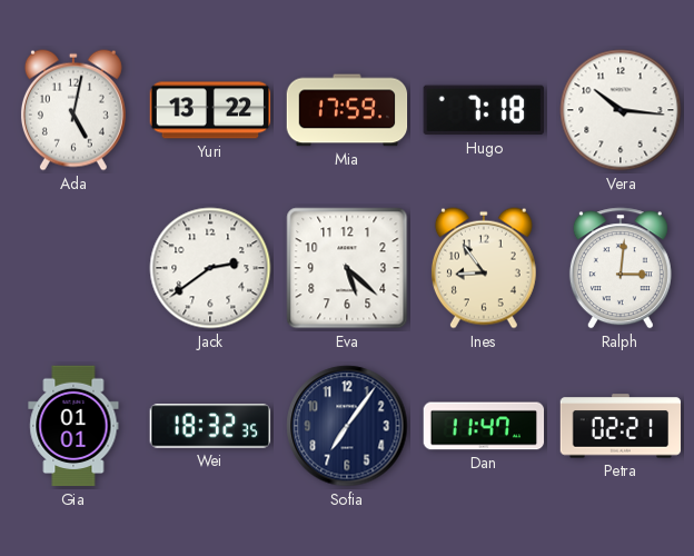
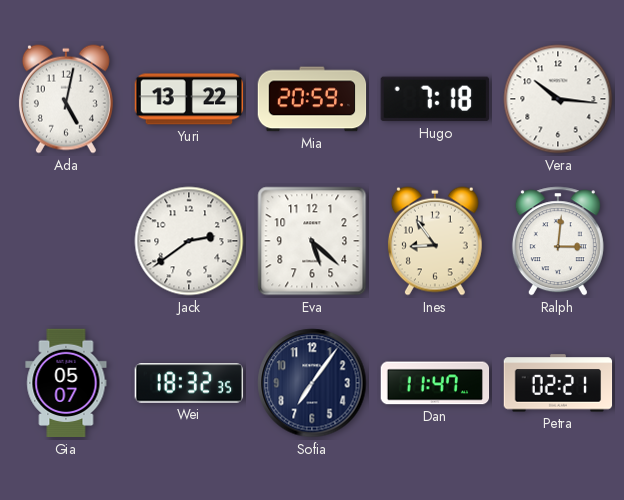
Mia: 17:59 -> 20:59 (312, 99)
Gia: 01:01 -> 05:07 (66, 383)
